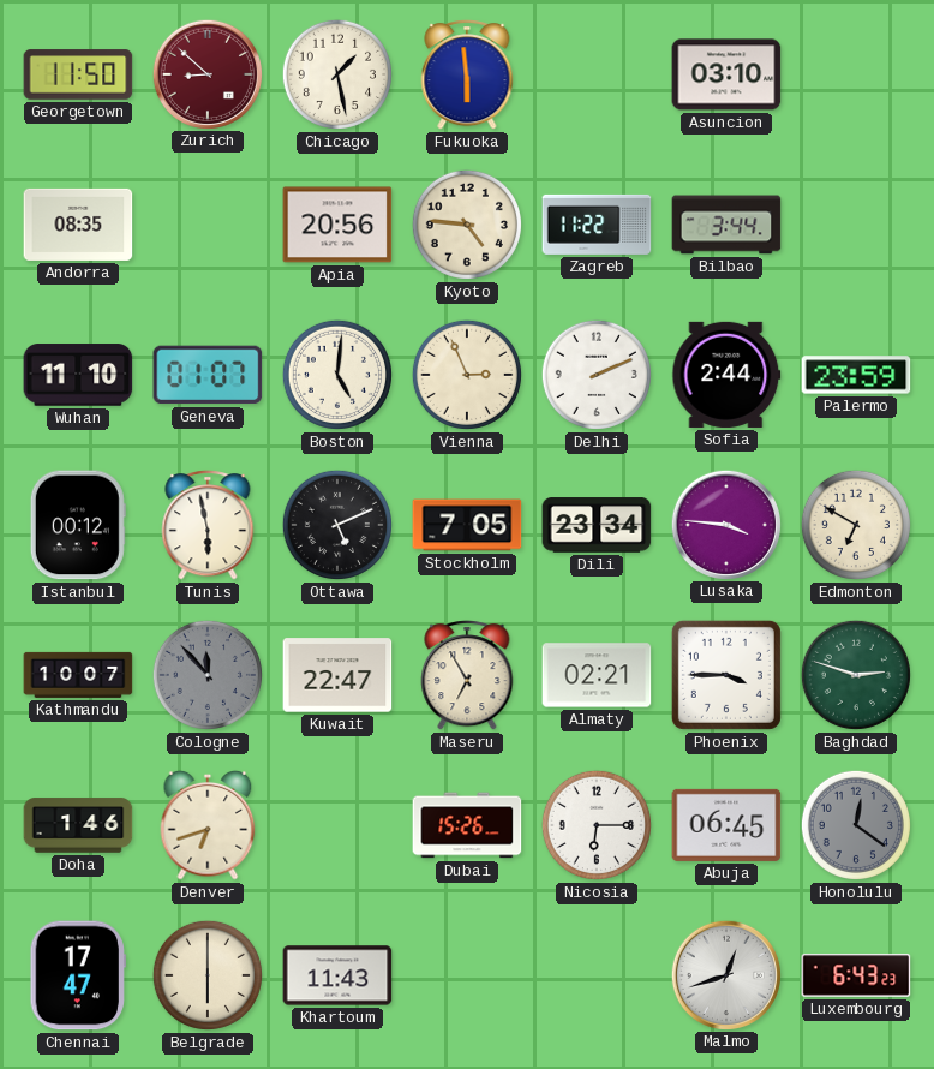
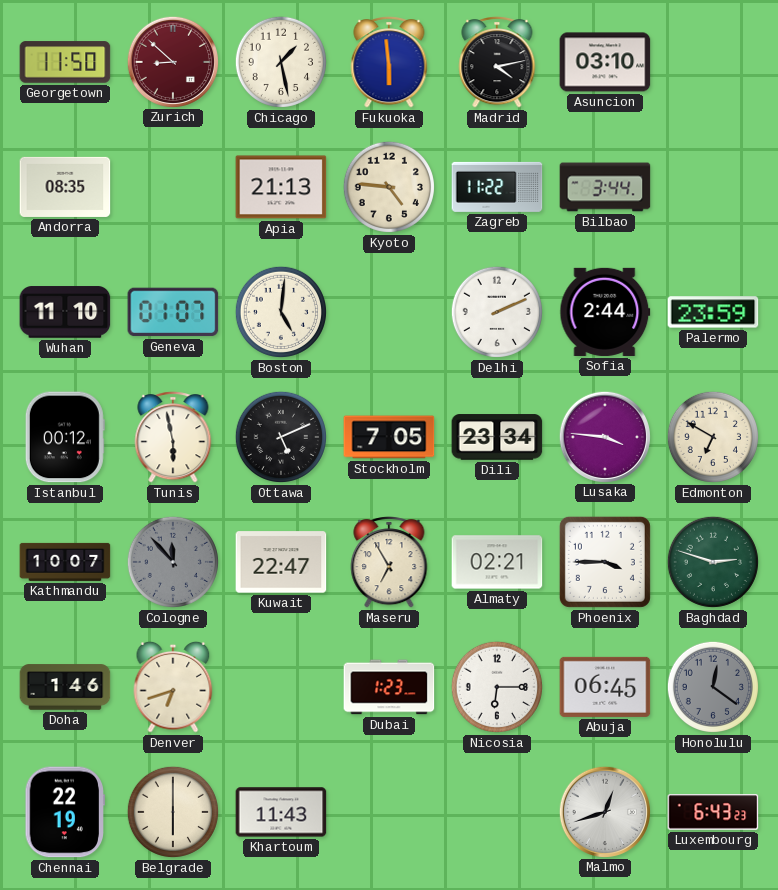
Madrid: none -> 4:13 (497, 62)
Apia: 20:56 -> 21:13 (281, 187)
Vienna: 2:56 -> none (467, 375)
Dubai: 15:26 -> 1:23 (389, 687)
Chennai: 17:47 -> 22:19 (64, 812)
